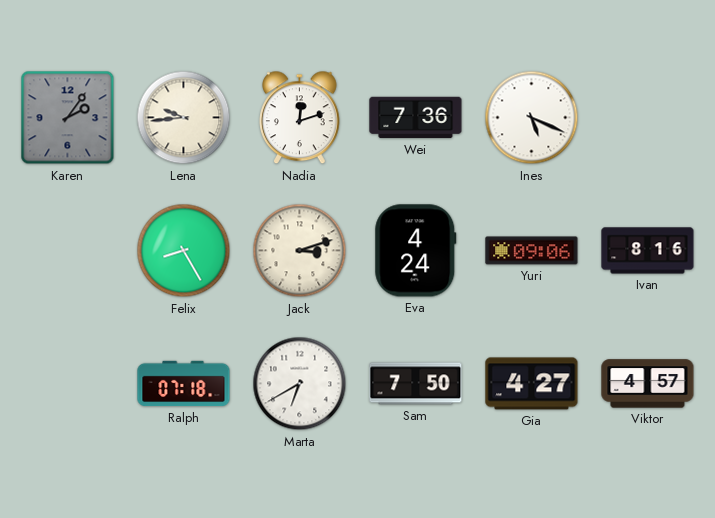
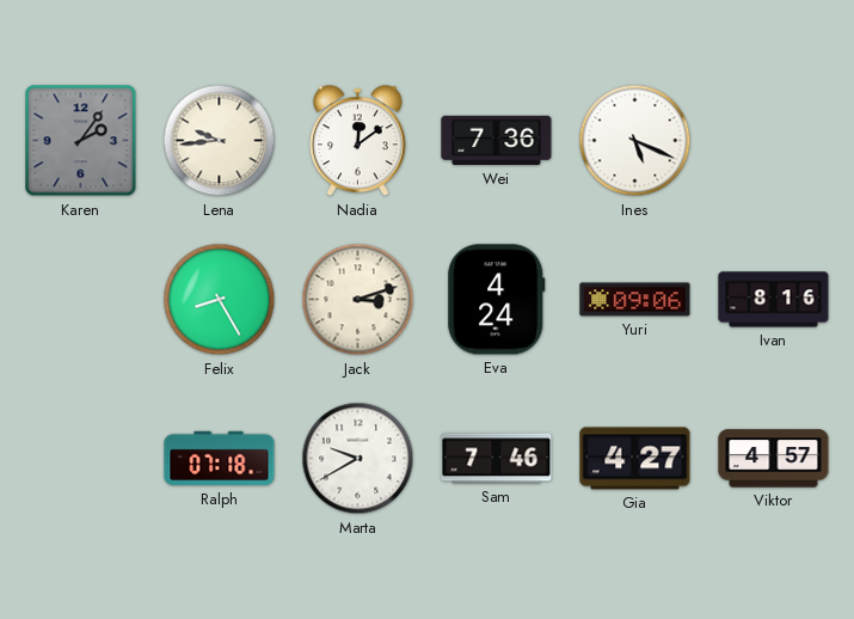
Nadia: 12:12 -> 12:09 (358, 141)
Marta: 6:40 -> 9:40 (358, 459)
Sam: 7:50 -> 7:46 (497, 459)
